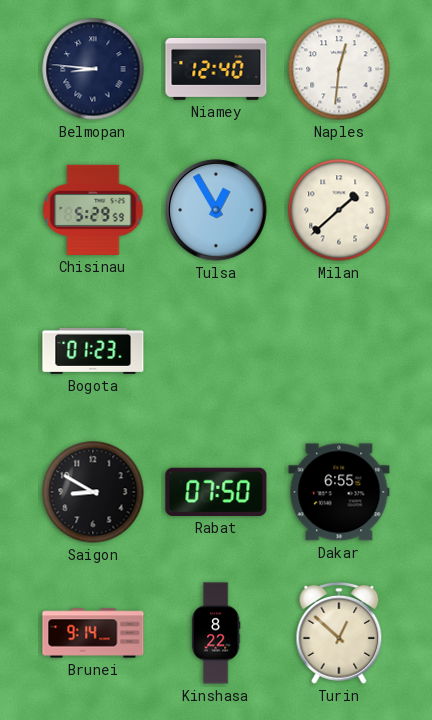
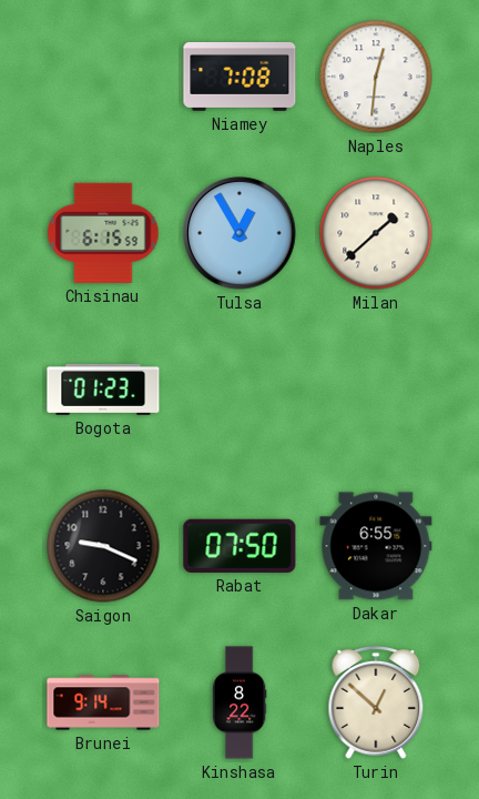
Belmopan: 8:46 -> none (93, 69)
Niamey: 12:40 -> 7:08 (239, 77)
Chisinau: 5:29 -> 6:15 (103, 233)
Saigon: 8:50 -> 9:19 (103, 546)
